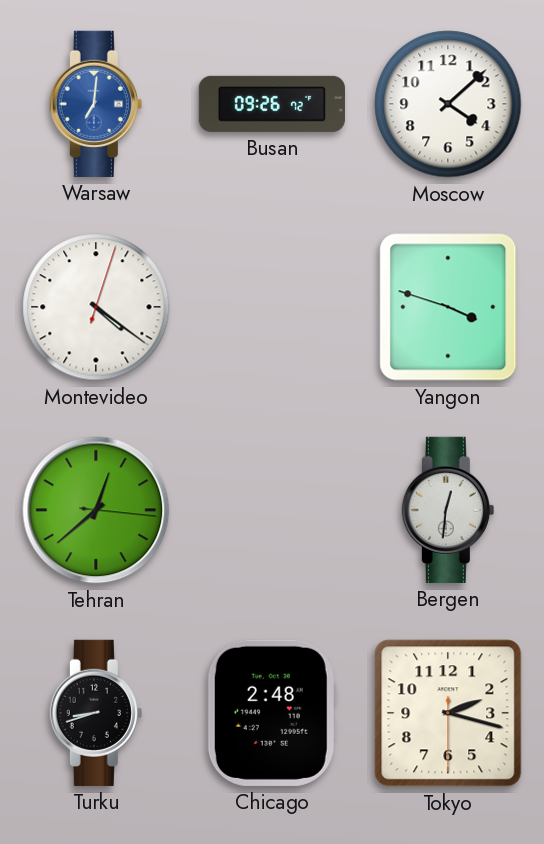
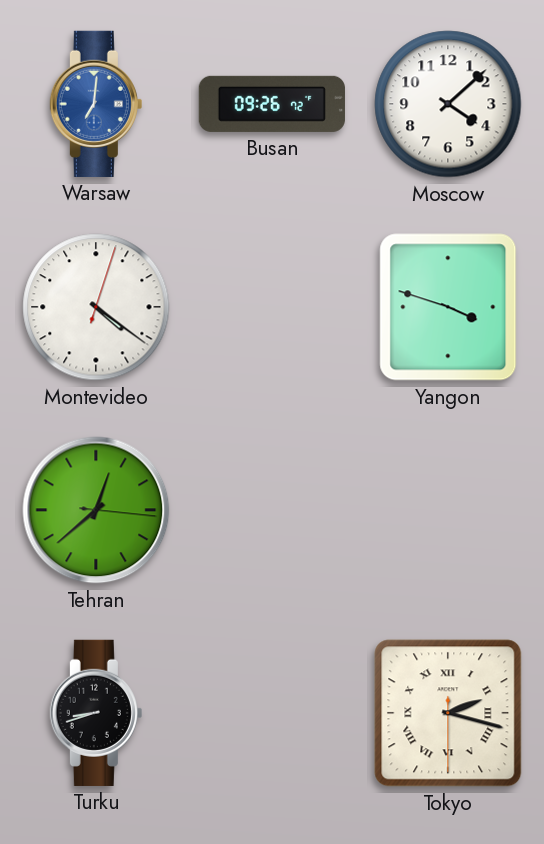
Bergen: 12:31 -> none (448, 510)
Chicago: 2:48 -> none (272, 713)
Tokyo numerals: Arabic -> Roman (448, 713)
